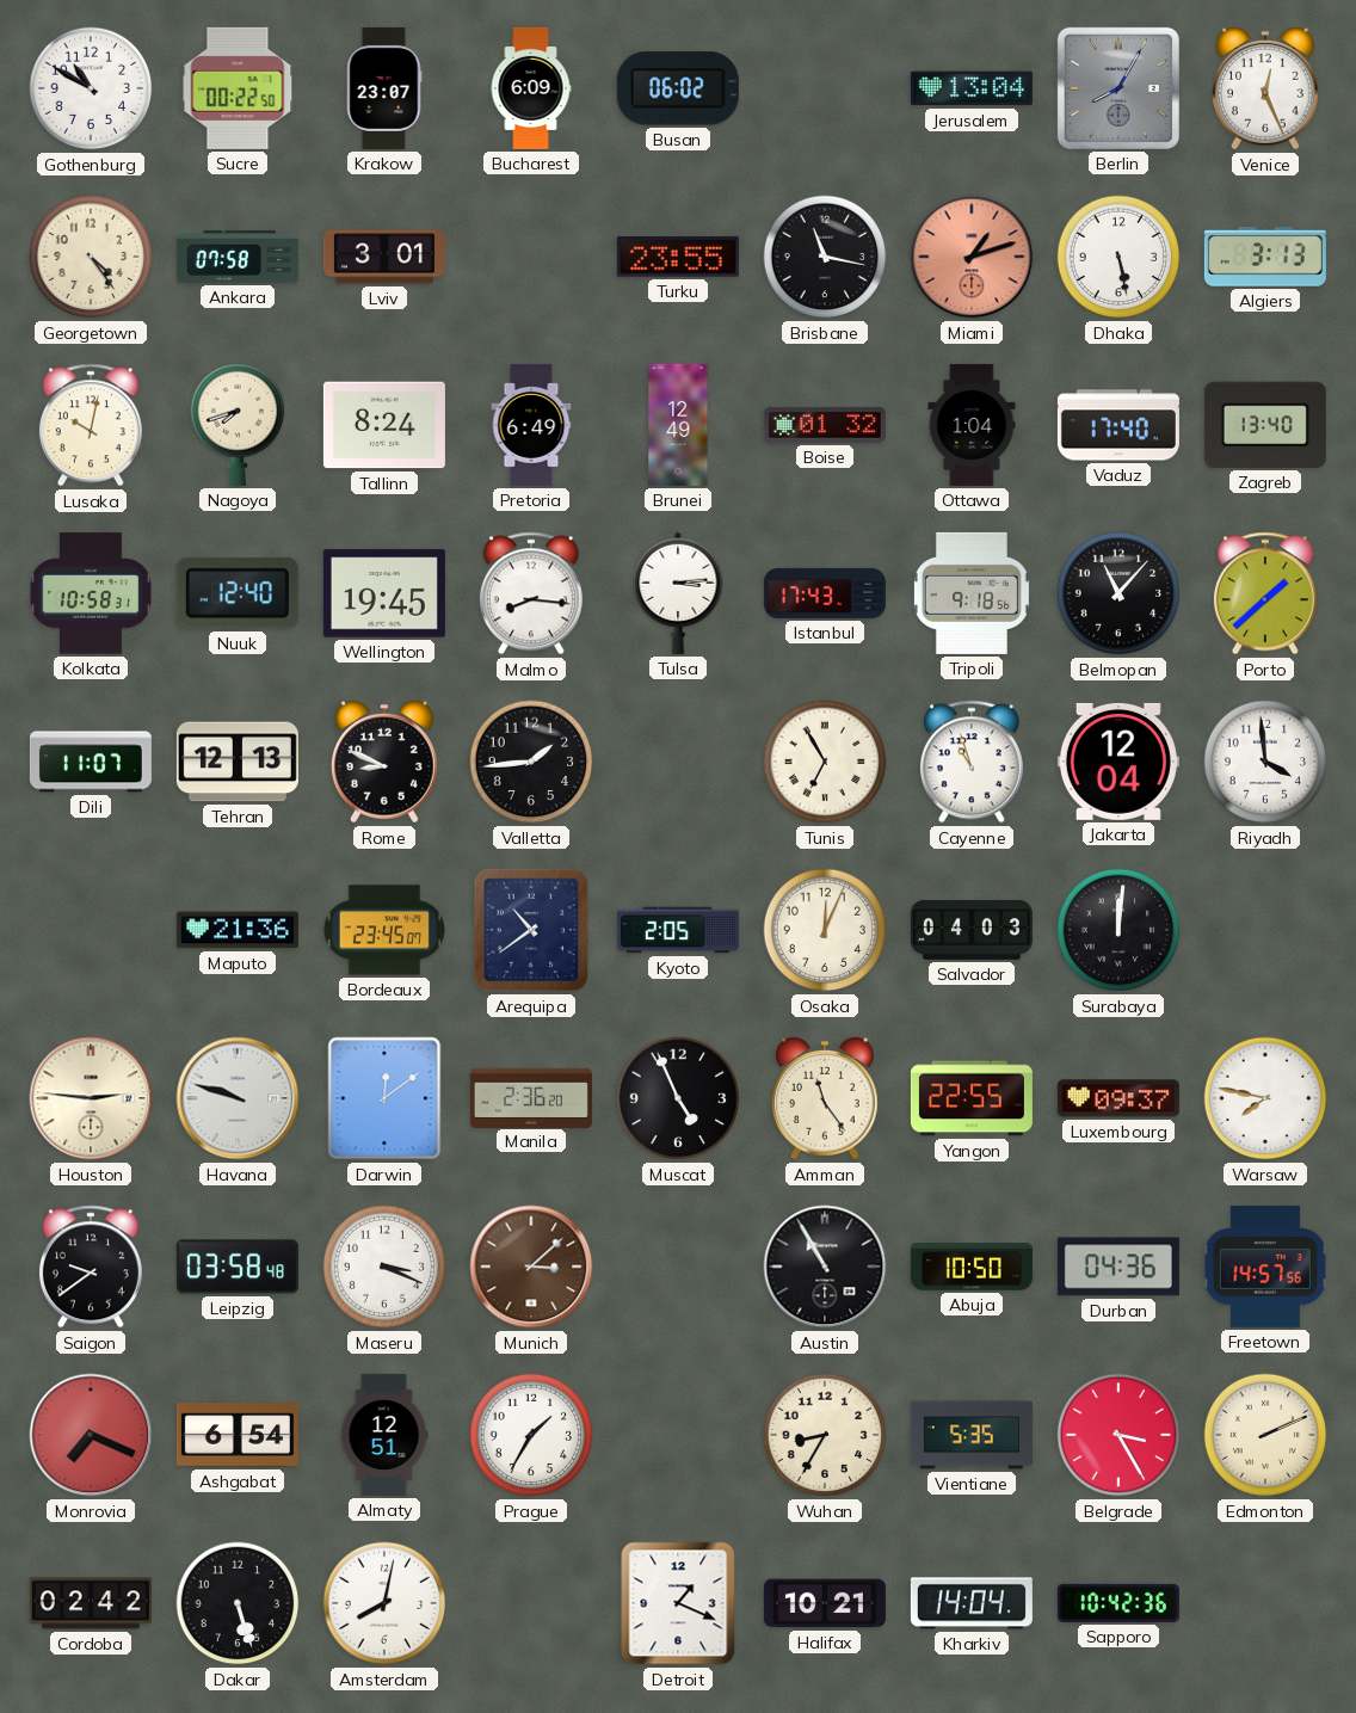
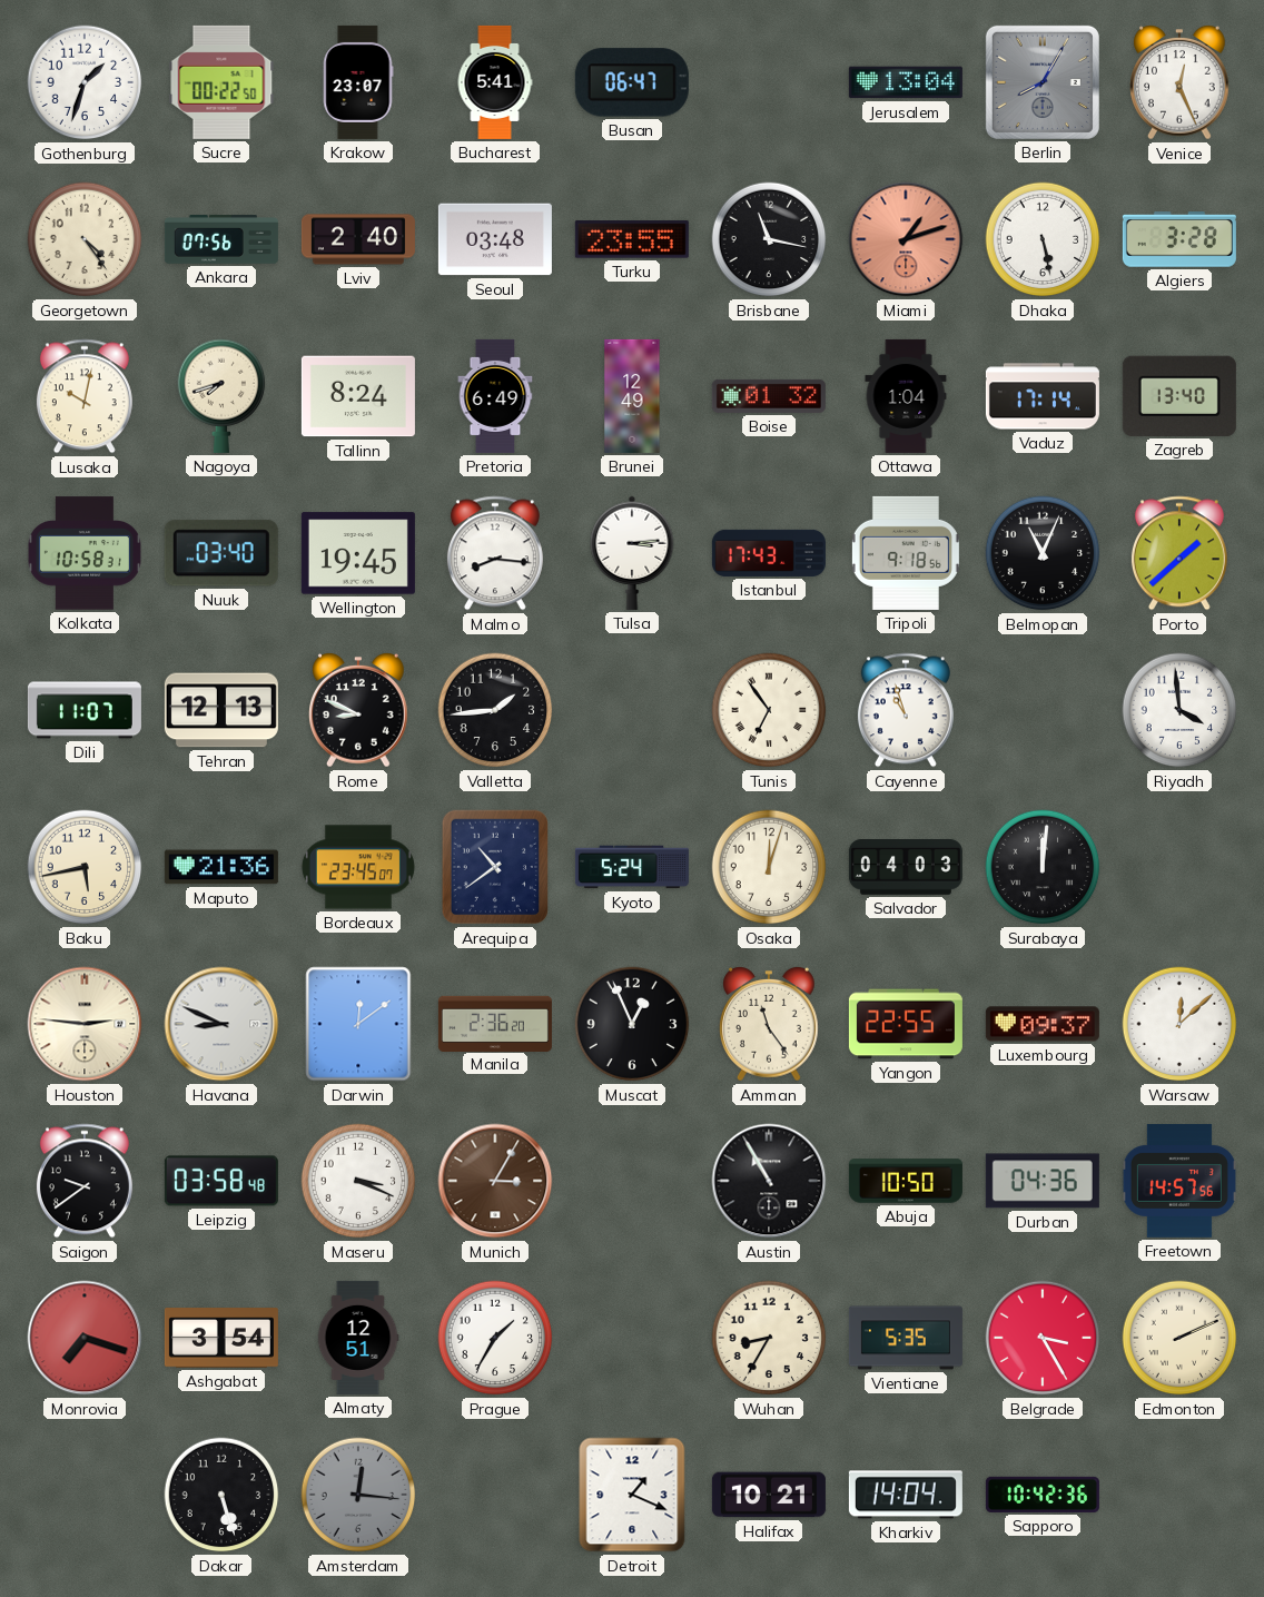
Gothenburg: 10:50 -> 1:33 (85, 82)
Bucharest: 6:09 -> 5:41 (495, 82)
Busan: 06:02 -> 06:47 (632, 82)
Ankara: 07:58 -> 07:56 (221, 240)
Lviv: 3:01 -> 2:40 (358, 239)
Seoul: none -> 03:48 (495, 239)
Algiers: 3:13 -> 3:28 (1179, 239)
Vaduz: 17:40 -> 17:14 (1043, 396)
Nuuk: 12:40 -> 03:40 (221, 553)
Belmopan: 11:07 -> 11:04 (1043, 553)
Tunis: 6:55 -> 6:54 (769, 710)
Jakarta: 12:04 -> none (1118, 762)
Baku: none -> 5:43 (85, 867)
Kyoto: 2:05 -> 5:24 (632, 867)
Osaka: 12:04 -> 12:03 (769, 867)
Havana: 9:48 -> 8:49 (221, 1024)
Muscat: 4:56 -> 12:56 (632, 1024)
Warsaw: 7:47 -> 12:08 (1179, 1024)
Munich: 3:08 -> 3:05 (495, 1181)
Monrovia: 7:19 -> 7:18 (85, 1338)
Ashgabat: 6:54 -> 3:54 (221, 1338)
Cordoba: 02:42 -> none (91, 1603)
Amsterdam: 8:02 -> 12:16 (358, 1495)
Amsterdam dial: white -> grey (358, 1495)
